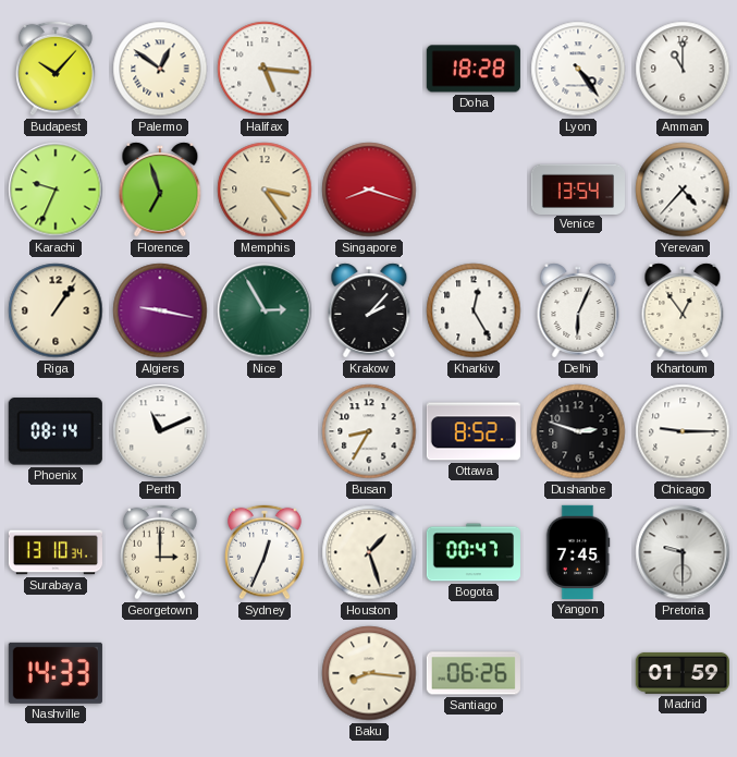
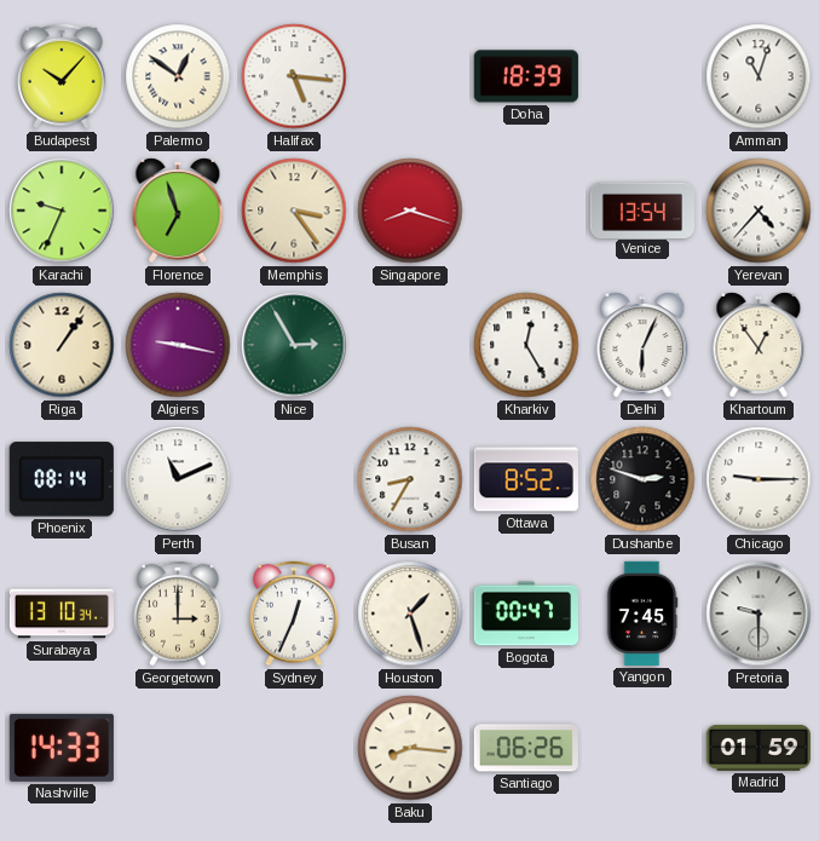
Doha: 18:28 -> 18:39 (526, 76)
Lyon: 4:24 -> none (578, 69)
Amman: 11:00 -> 11:03 (759, 76)
Krakow: 2:07 -> none (369, 310)
